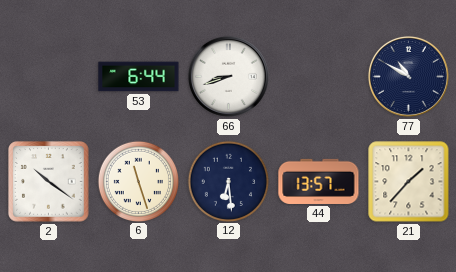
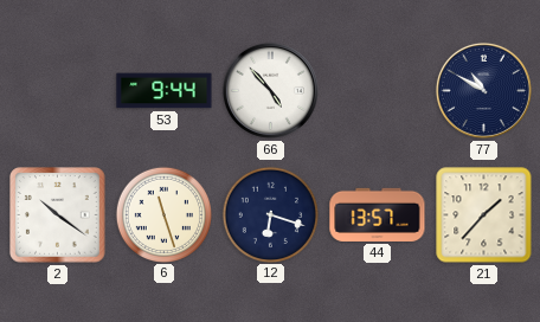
53: 6:44 -> 9:44 (165, 91)
66: 8:42 -> 4:53 (270, 90)
12: 6:29 -> 6:18 (270, 214)
